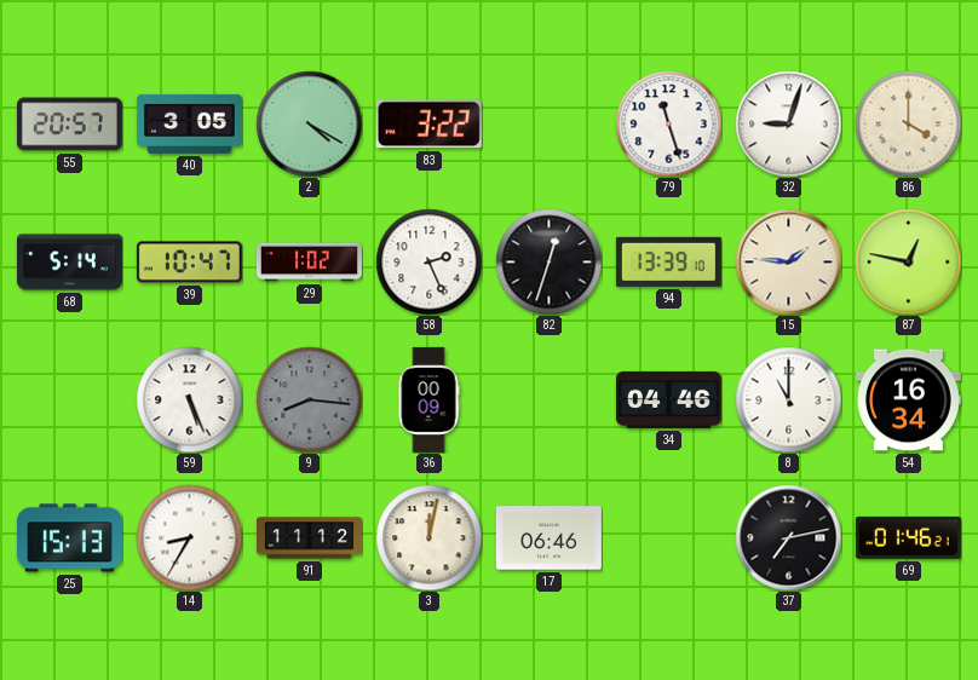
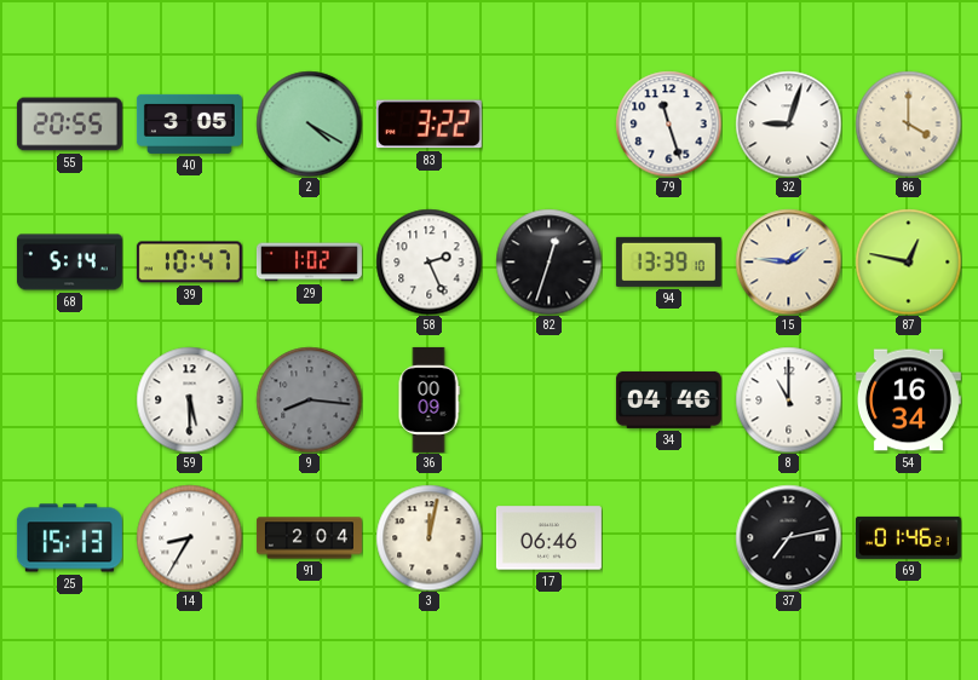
55: 20:57 -> 20:55 (69, 125)
59: 5:26 -> 5:30 (189, 399)
91: 11:12 -> 2:04 (309, 538)
